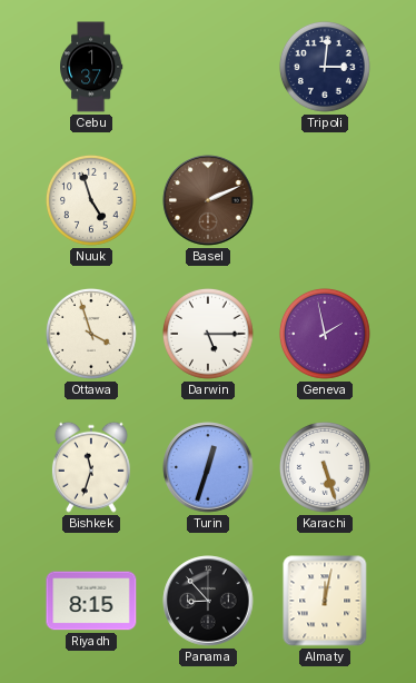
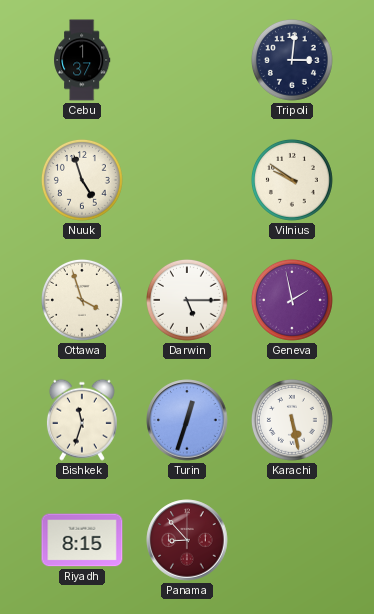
Basel: 2:11 -> none (208, 200)
Vilnius: none -> 9:51 (292, 180)
Karachi: 5:27 -> 5:28 (292, 420)
Panama dial: black -> burgundy (187, 540)
Almaty: 12:02 -> none (325, 601)
